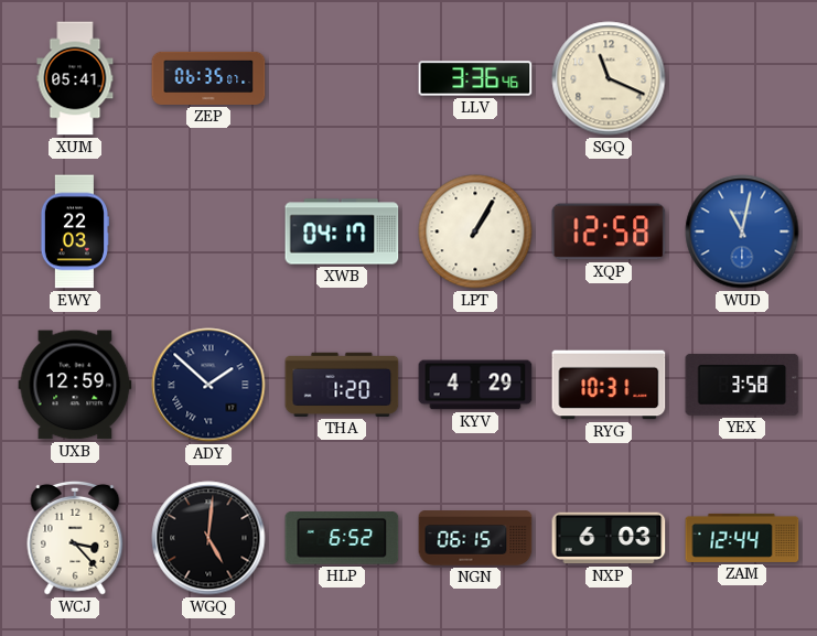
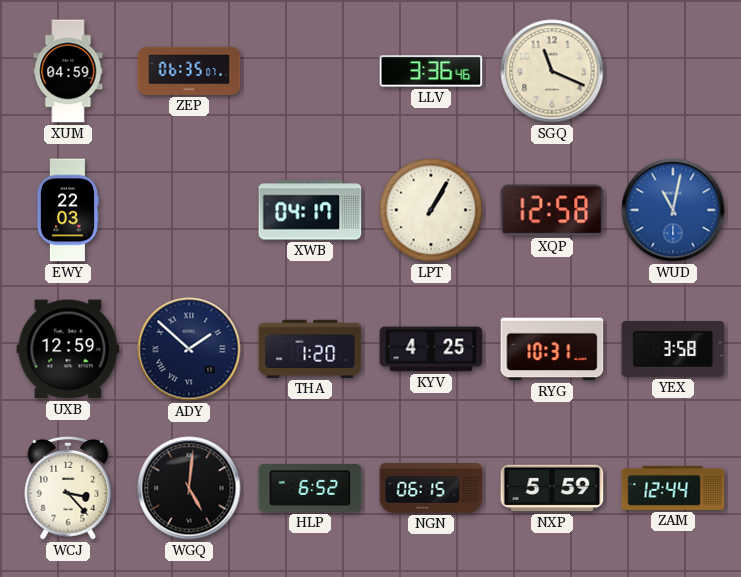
XUM: 05:41 -> 04:59 (68, 71)
KYV: 4:29 -> 4:25 (431, 349)
NXP: 6:03 -> 5:59 (552, 488)
